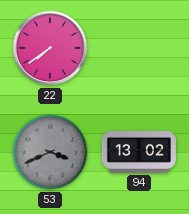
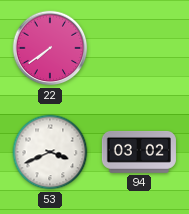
53 dial: grey -> white (50, 152)
94: 13:02 -> 03:02 (139, 152)
